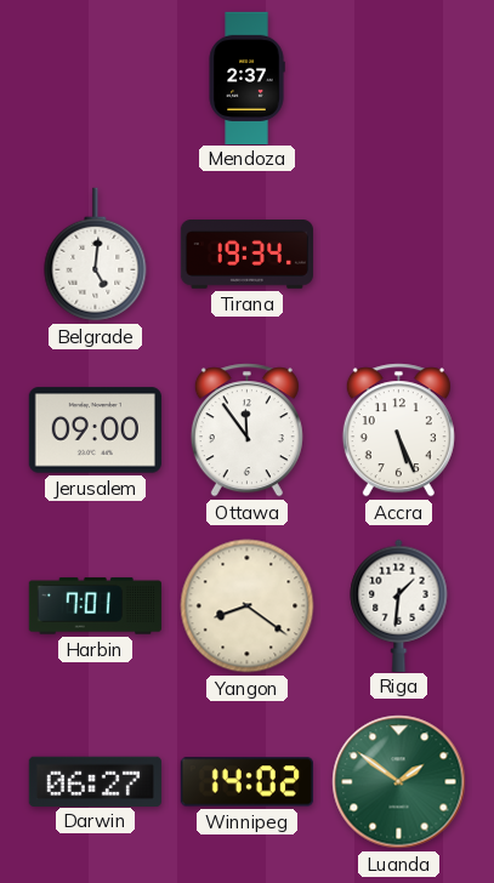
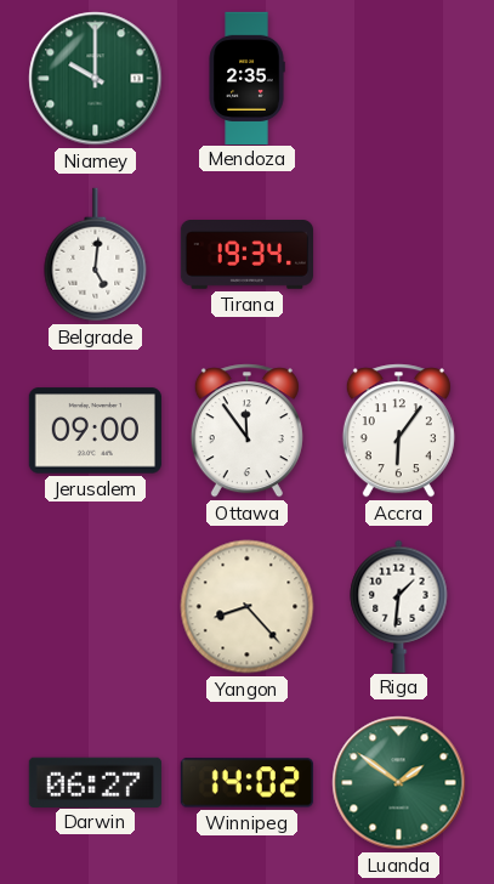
Niamey: none -> 10:00 (96, 79)
Mendoza: 2:37 -> 2:35 (246, 78)
Accra: 5:26 -> 6:06 (398, 431)
Harbin: 7:01 -> none (95, 606)
Yangon: 8:21 -> 8:23 (248, 607)
